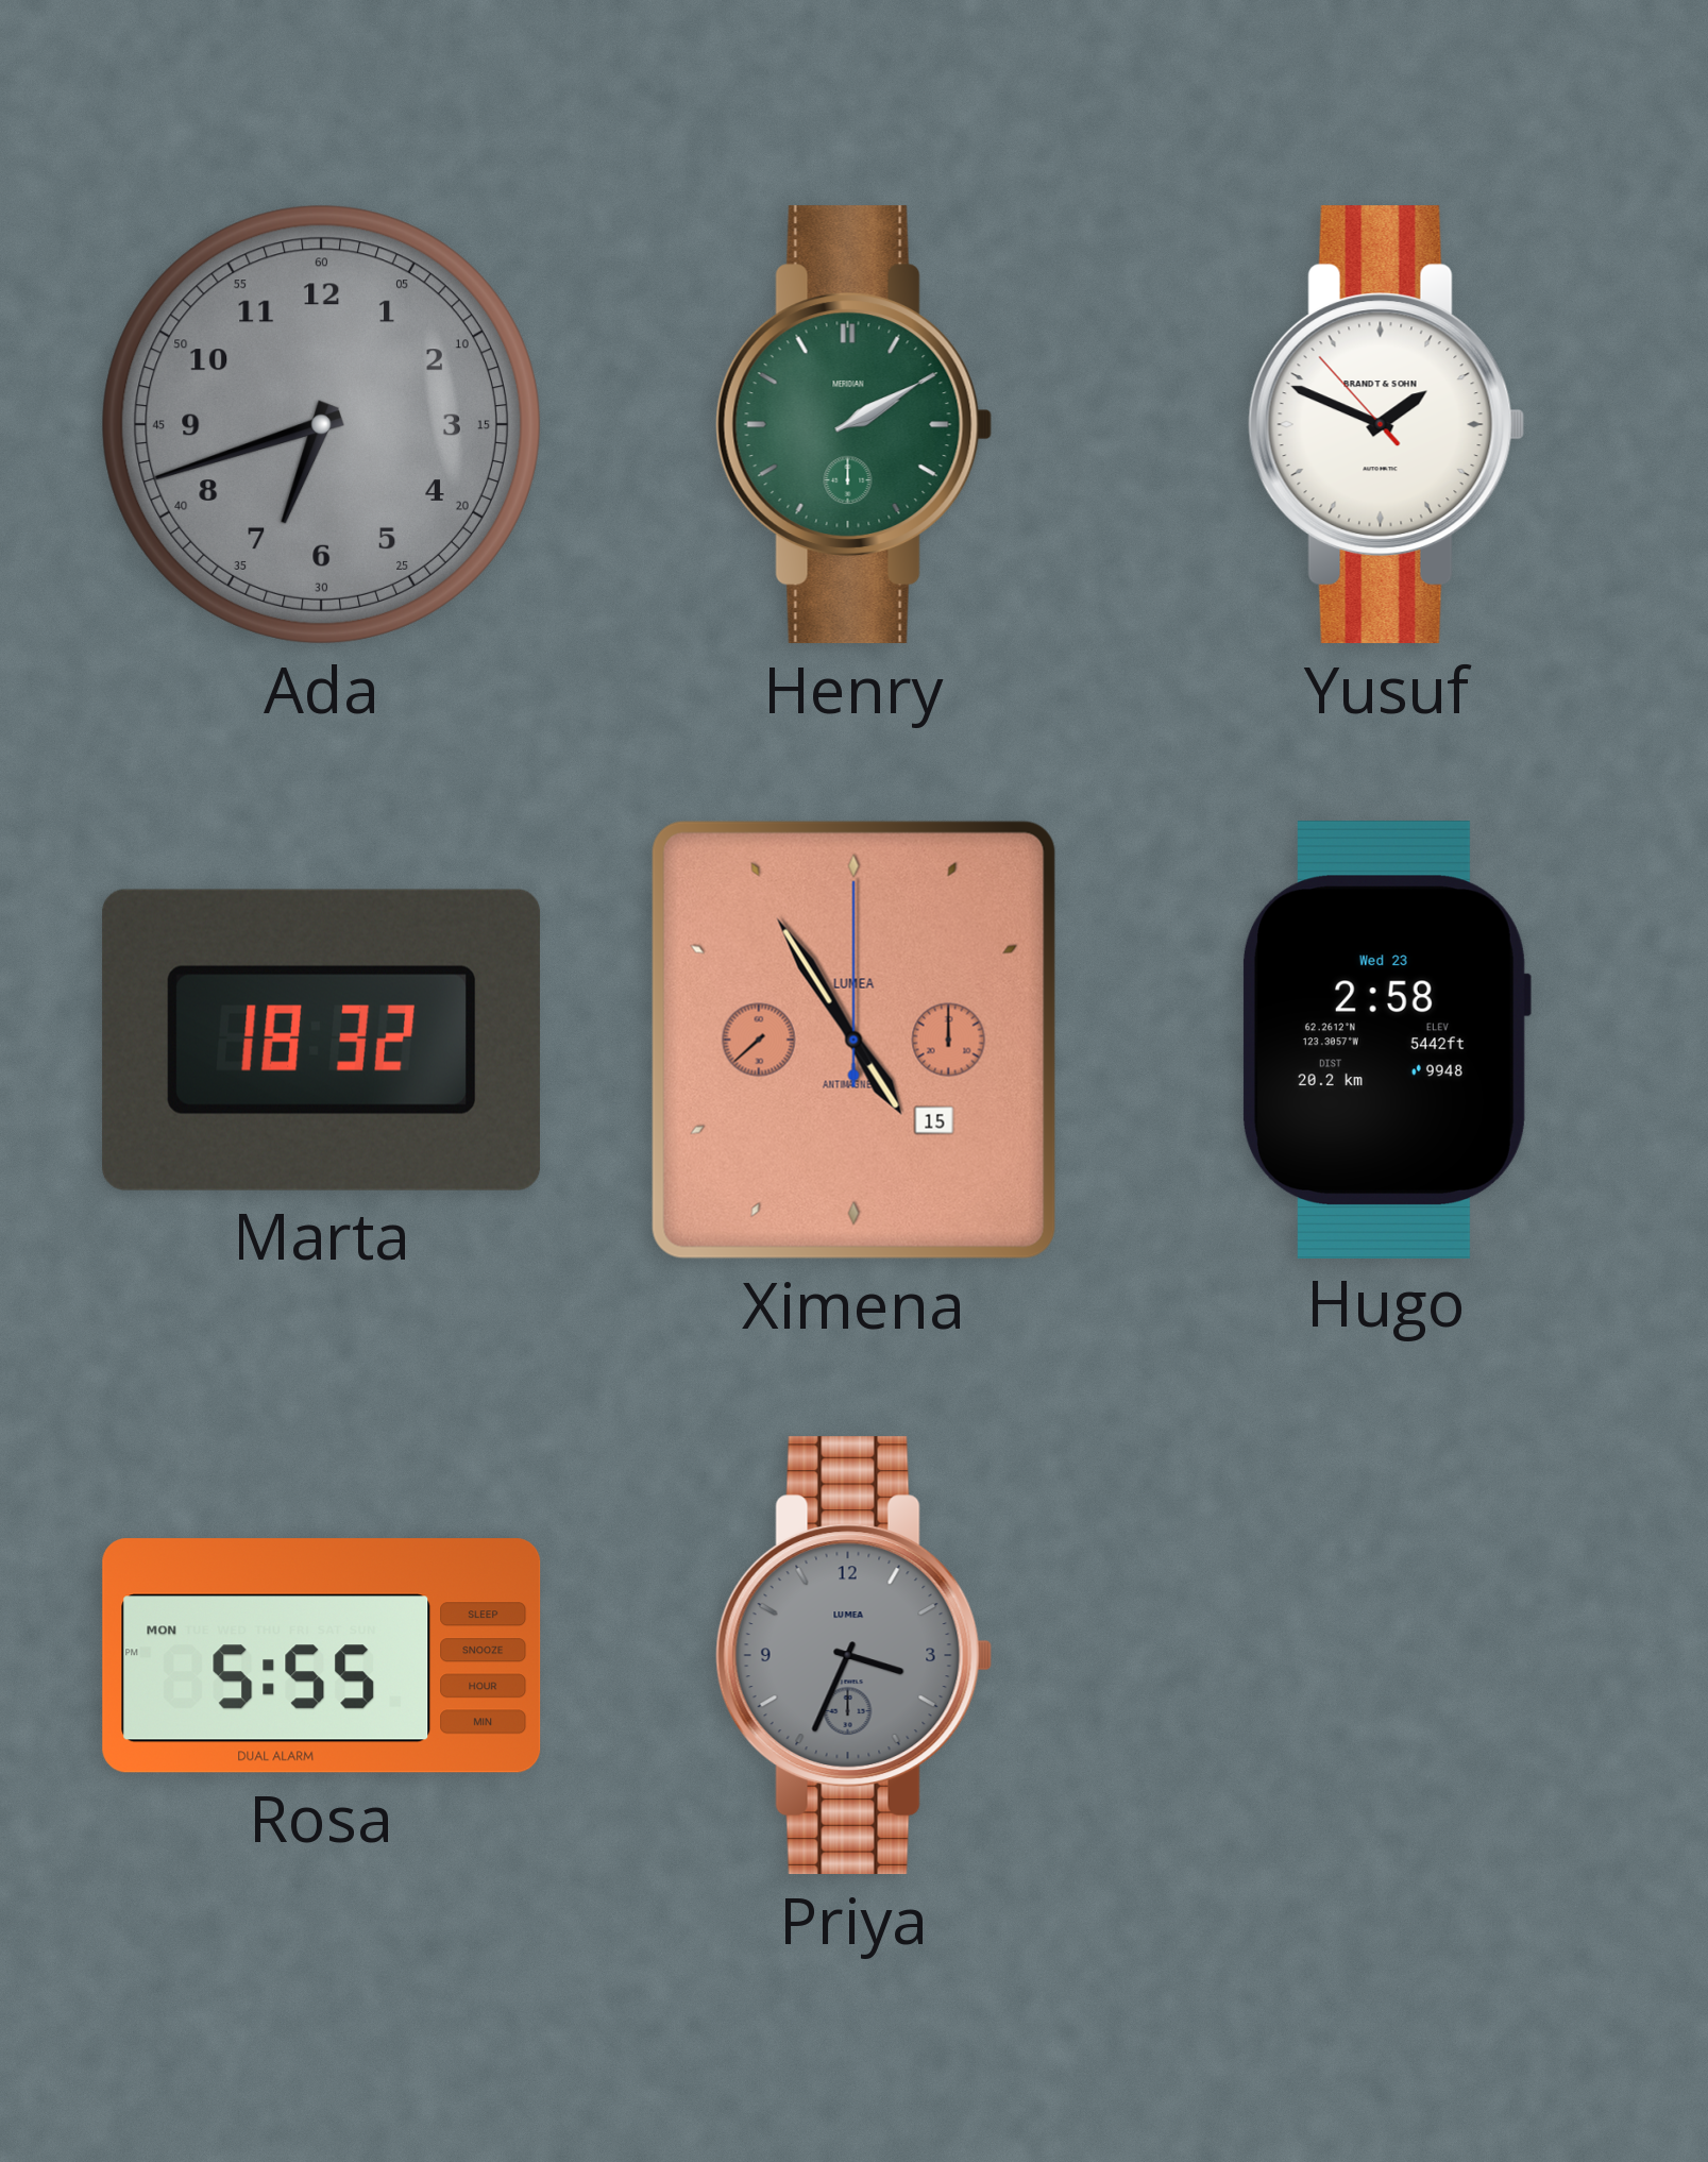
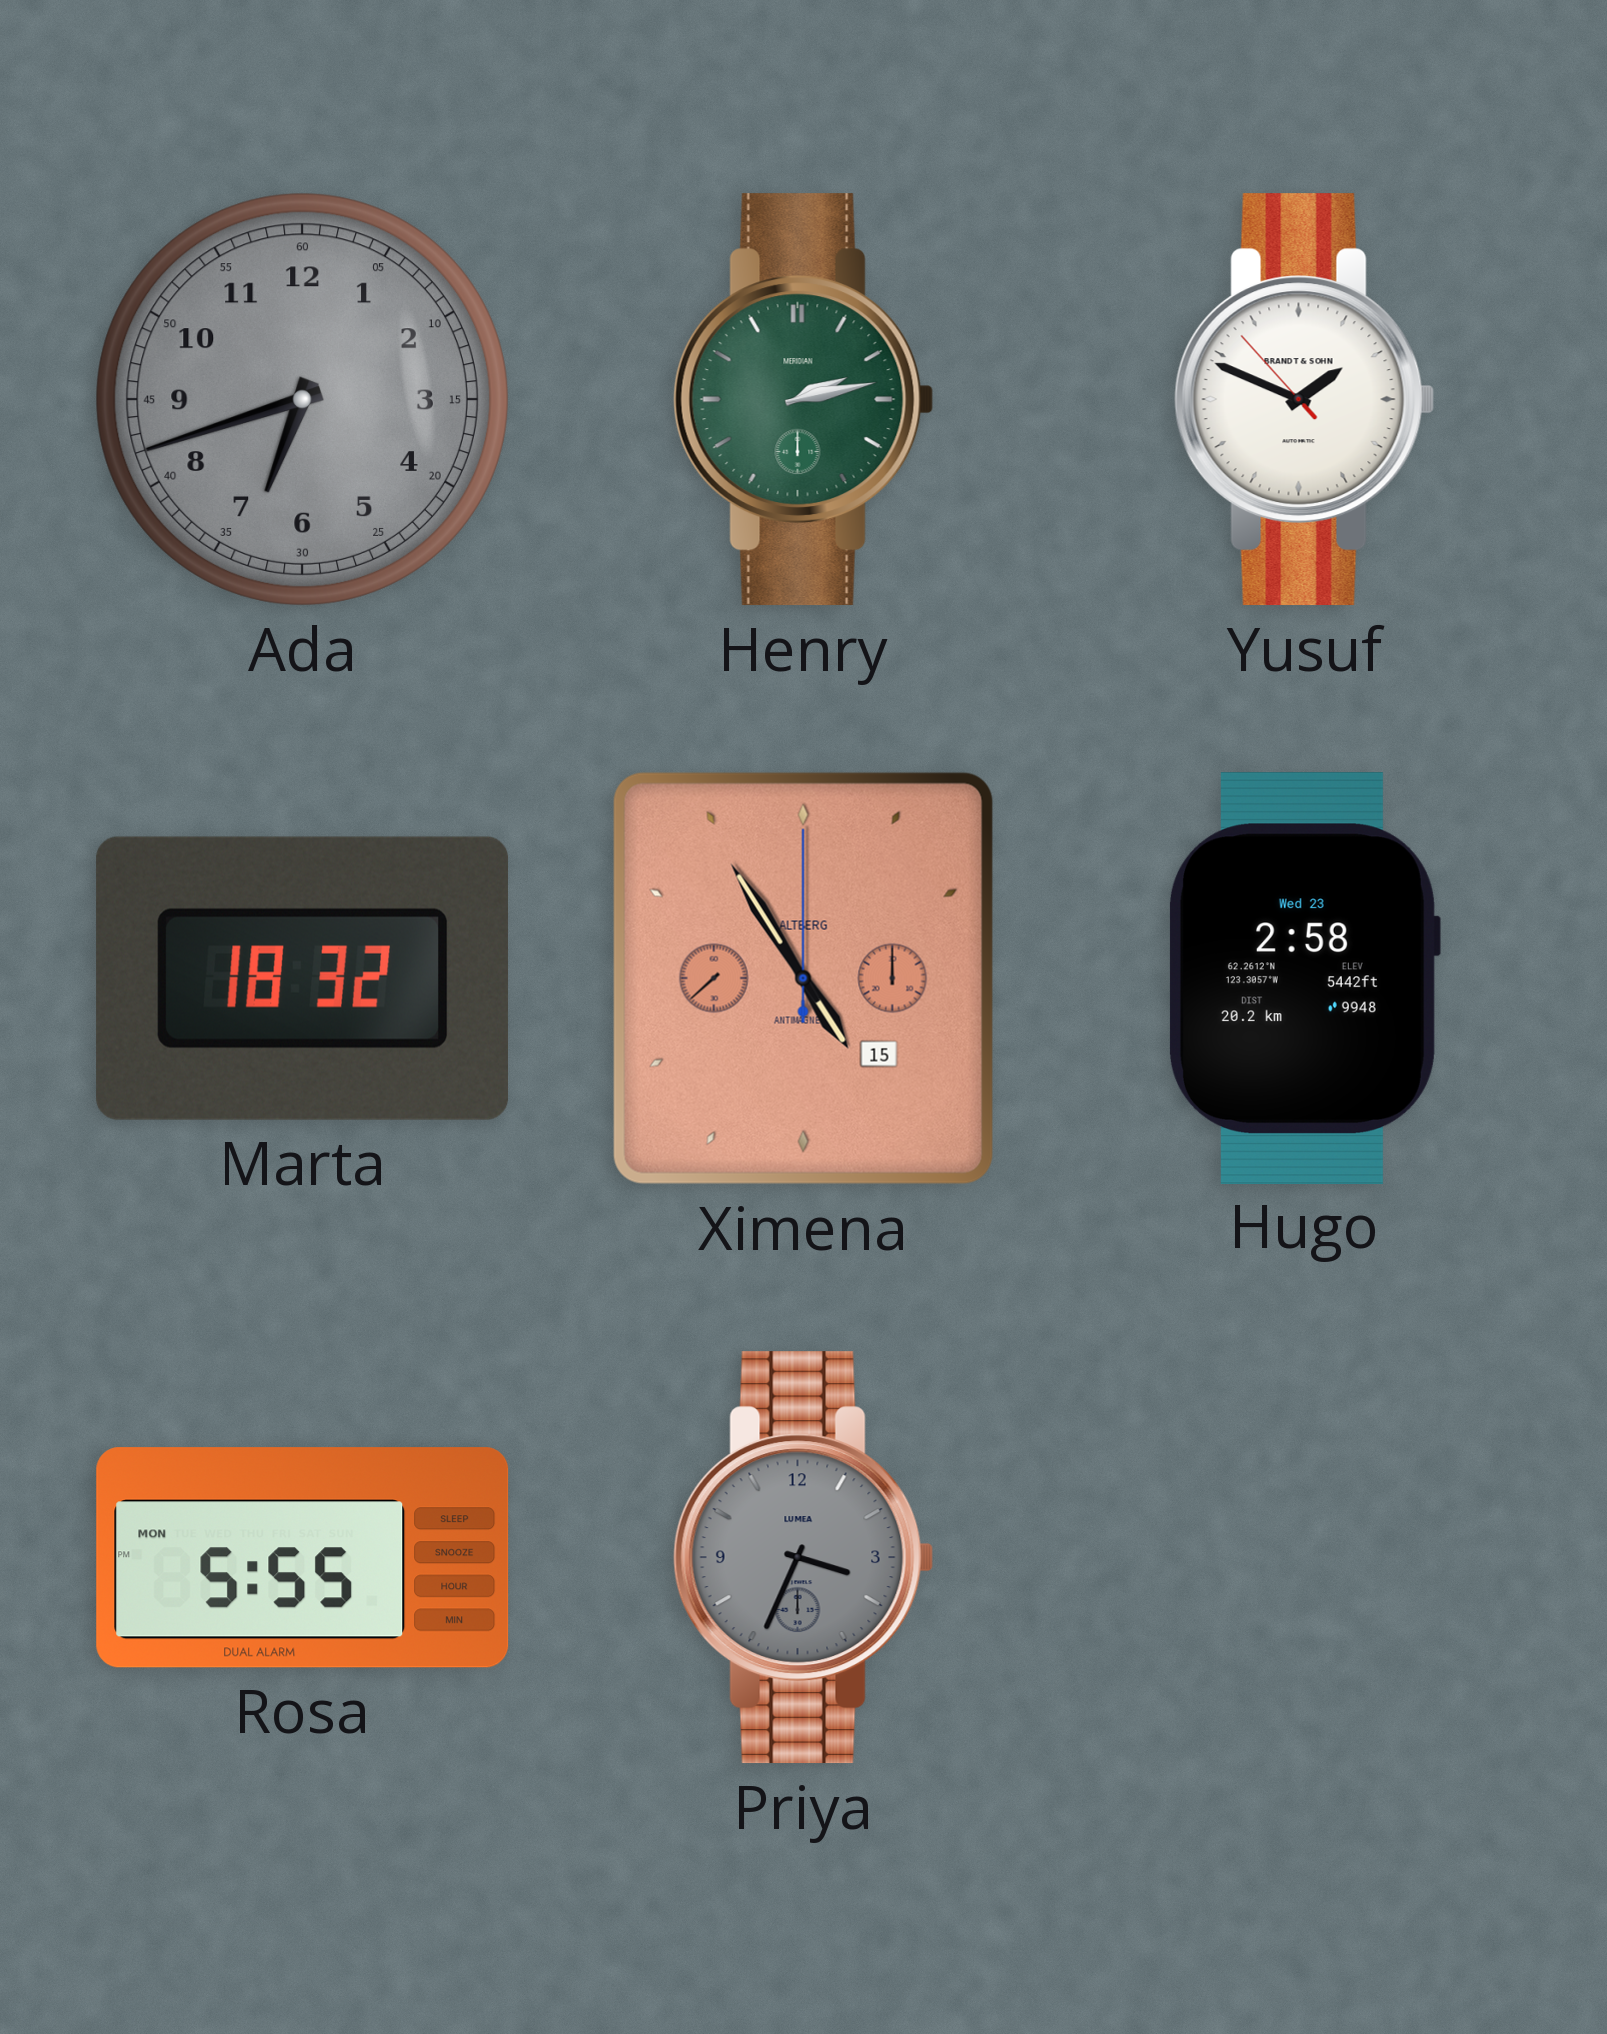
Henry: 2:10 -> 2:13 (804, 400)
Ximena brand: LUMEA -> ALTBERG (803, 978)
